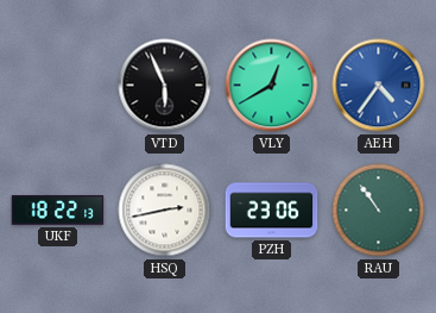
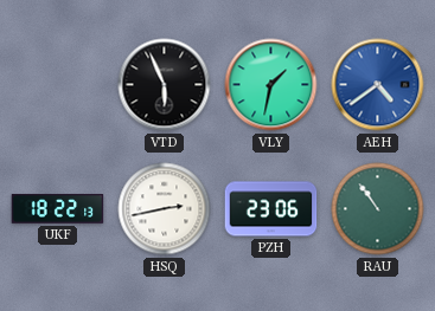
VLY: 12:40 -> 1:32 (271, 85)
AEH: 4:36 -> 4:39 (378, 85)
